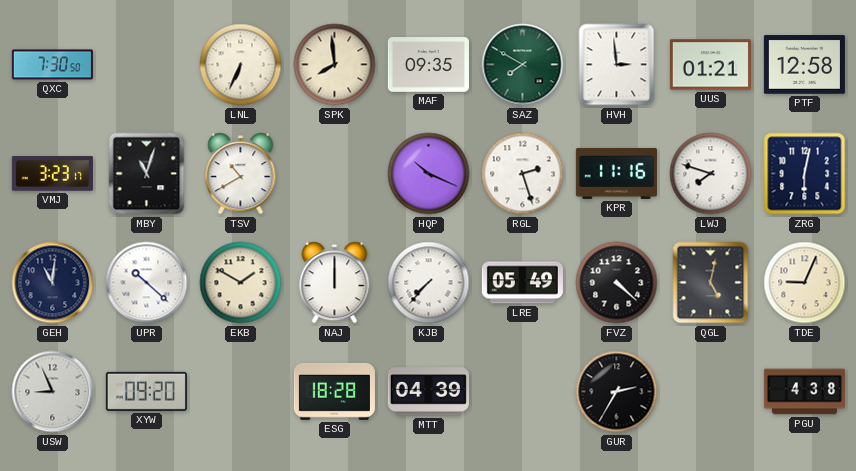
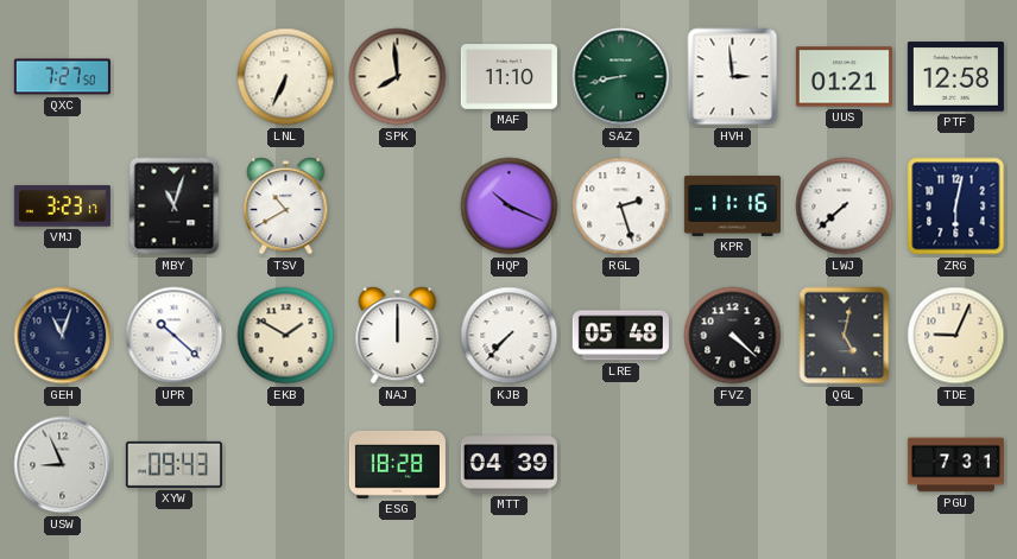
QXC: 7:30 -> 7:27 (62, 77)
MAF: 09:35 -> 11:10 (508, 77)
SAZ: 7:50 -> 8:43 (621, 77)
LWJ: 7:48 -> 7:38 (845, 207)
GEH: 11:01 -> 11:03 (63, 336)
LRE: 05:49 -> 05:48 (620, 336)
XYW: 09:20 -> 09:43 (173, 464)
GUR: 2:35 -> none (617, 392)
PGU: 4:38 -> 7:31 (955, 465)
